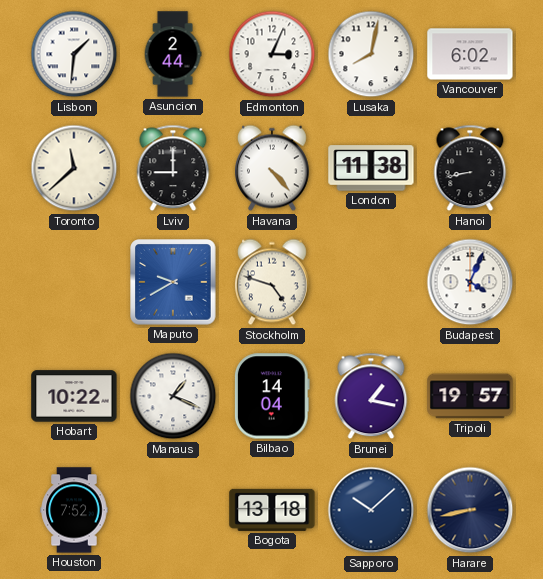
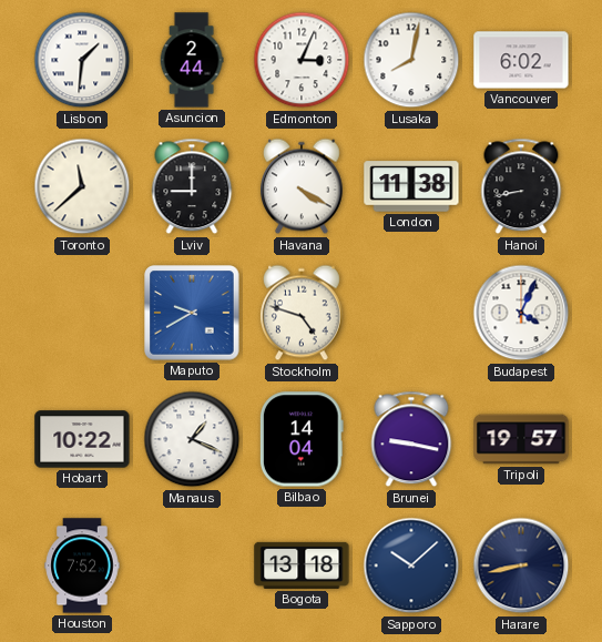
Havana: 4:23 -> 4:20 (302, 186)
Brunei: 1:17 -> 9:17 (411, 439)
